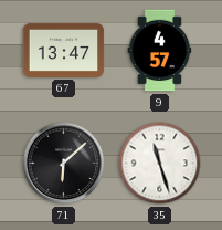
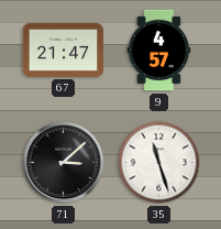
67: 13:47 -> 21:47 (64, 50)
71: 6:08 -> 3:08 (64, 163)
